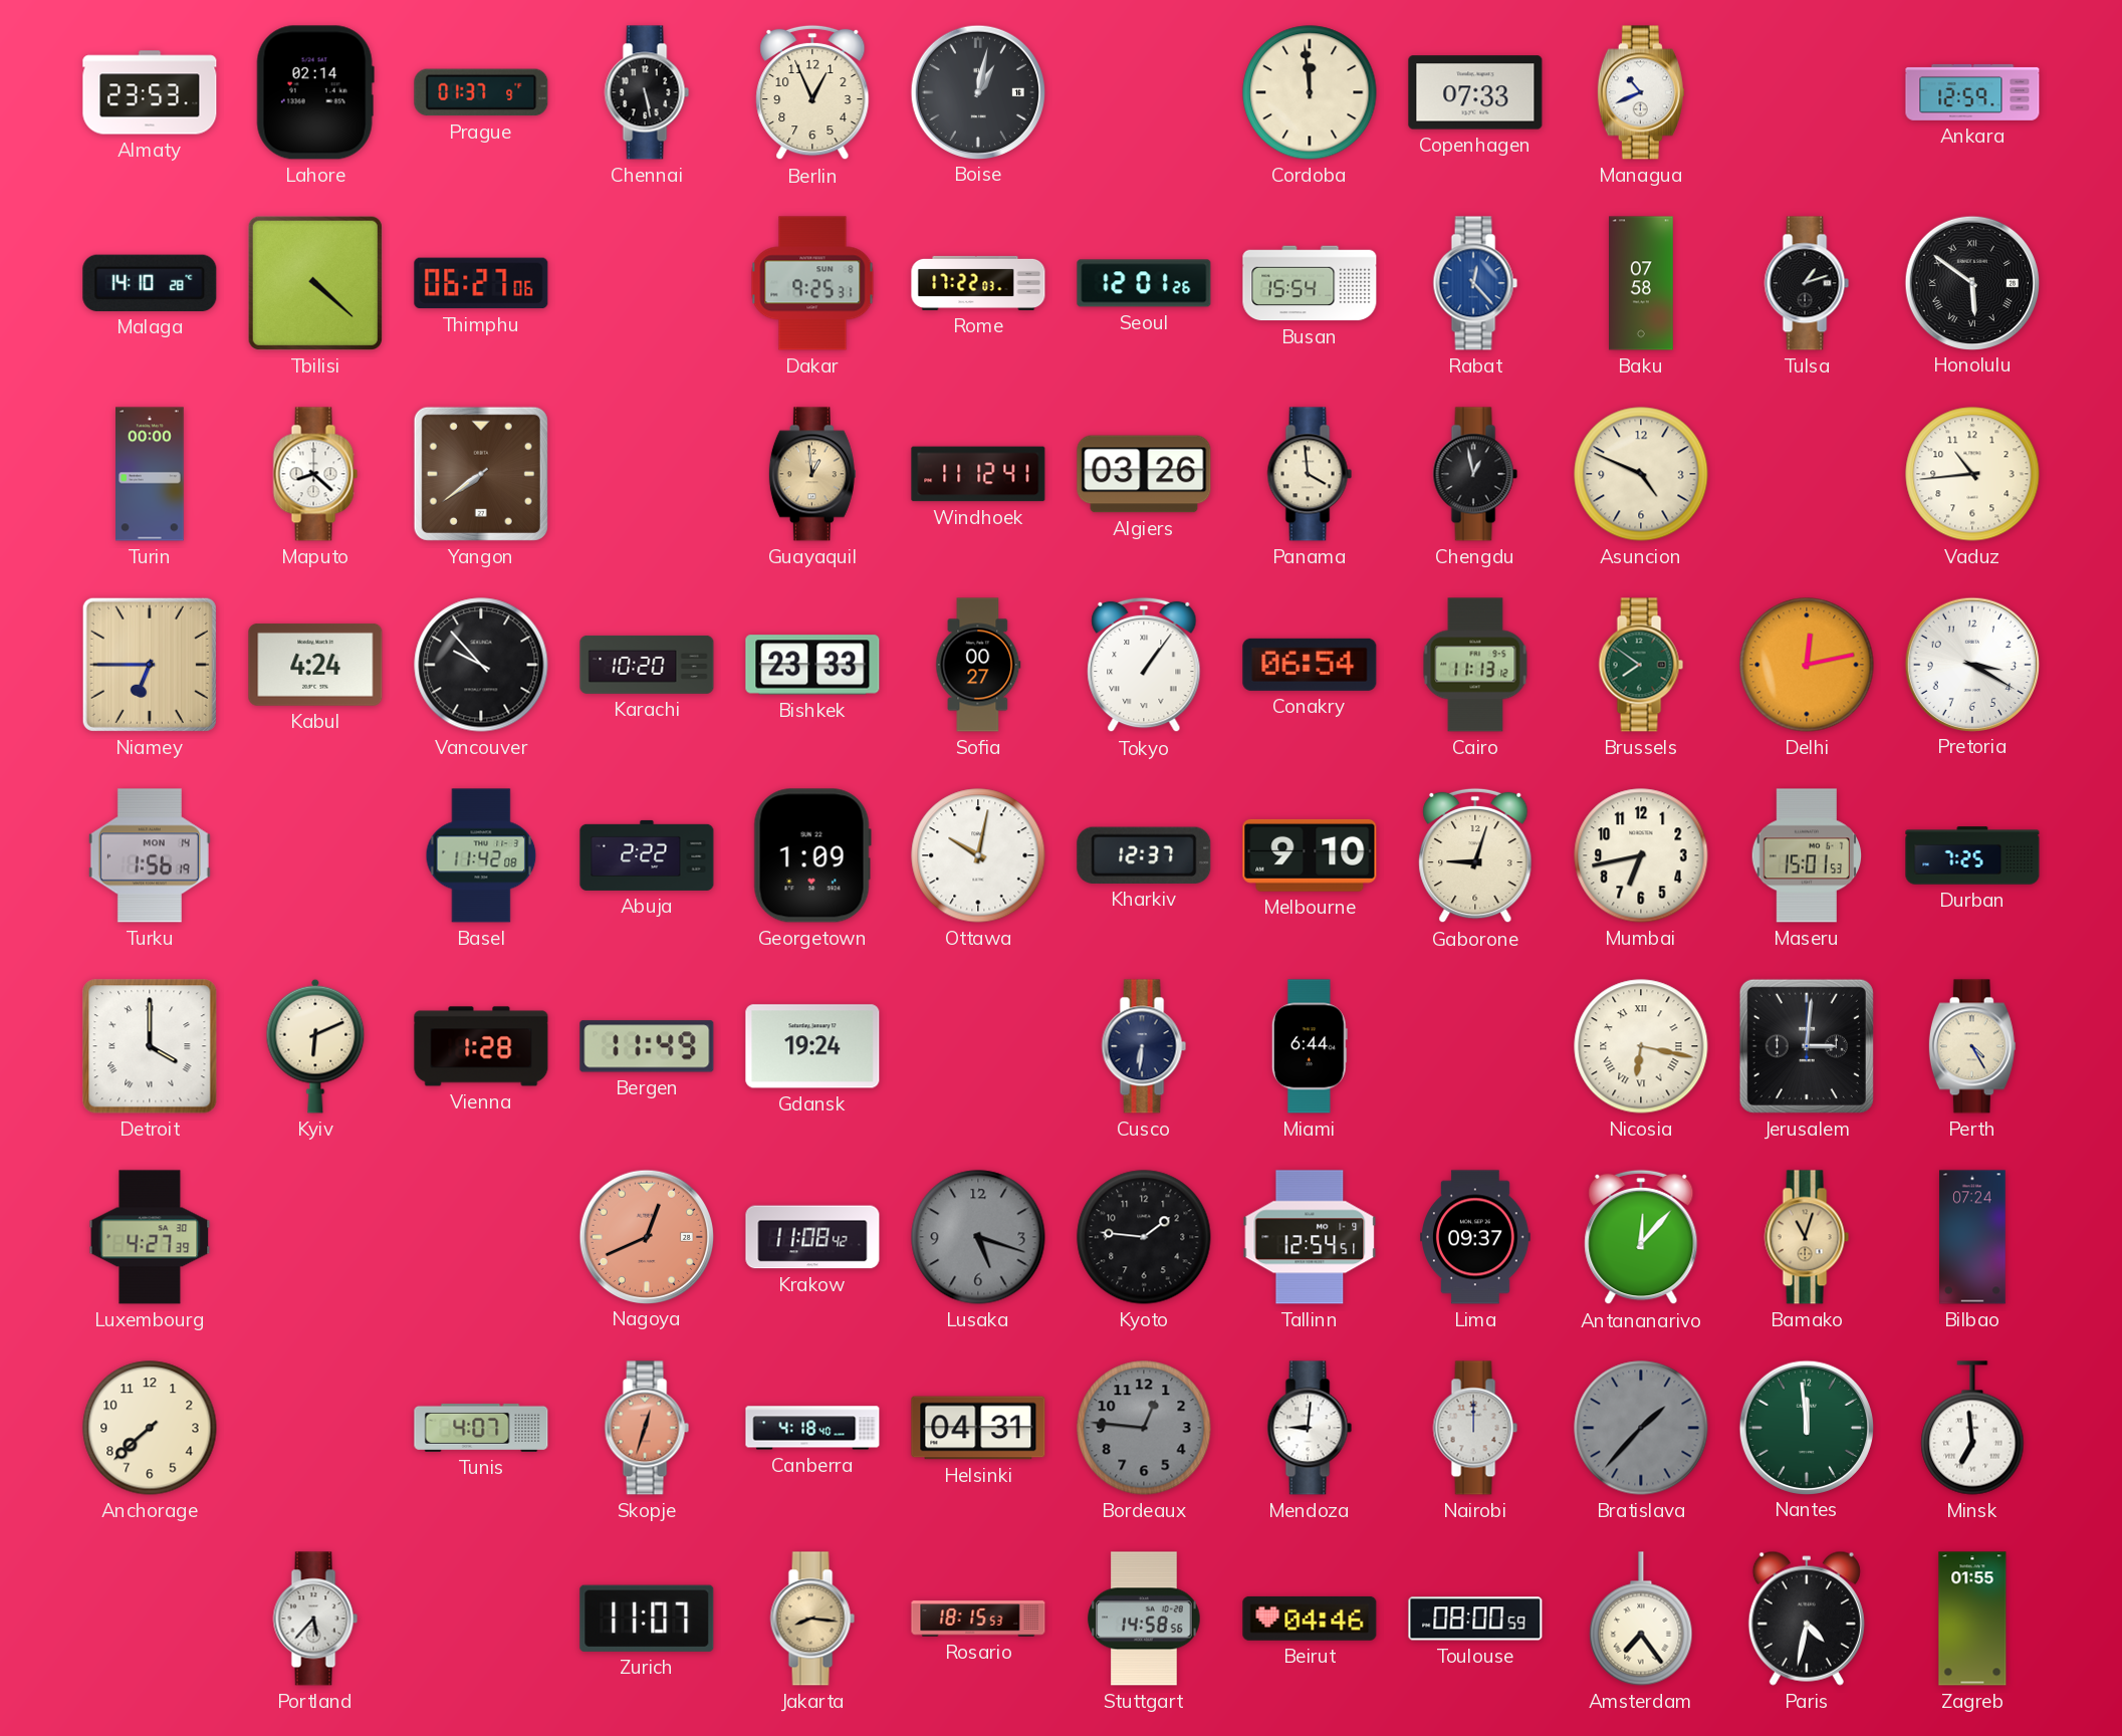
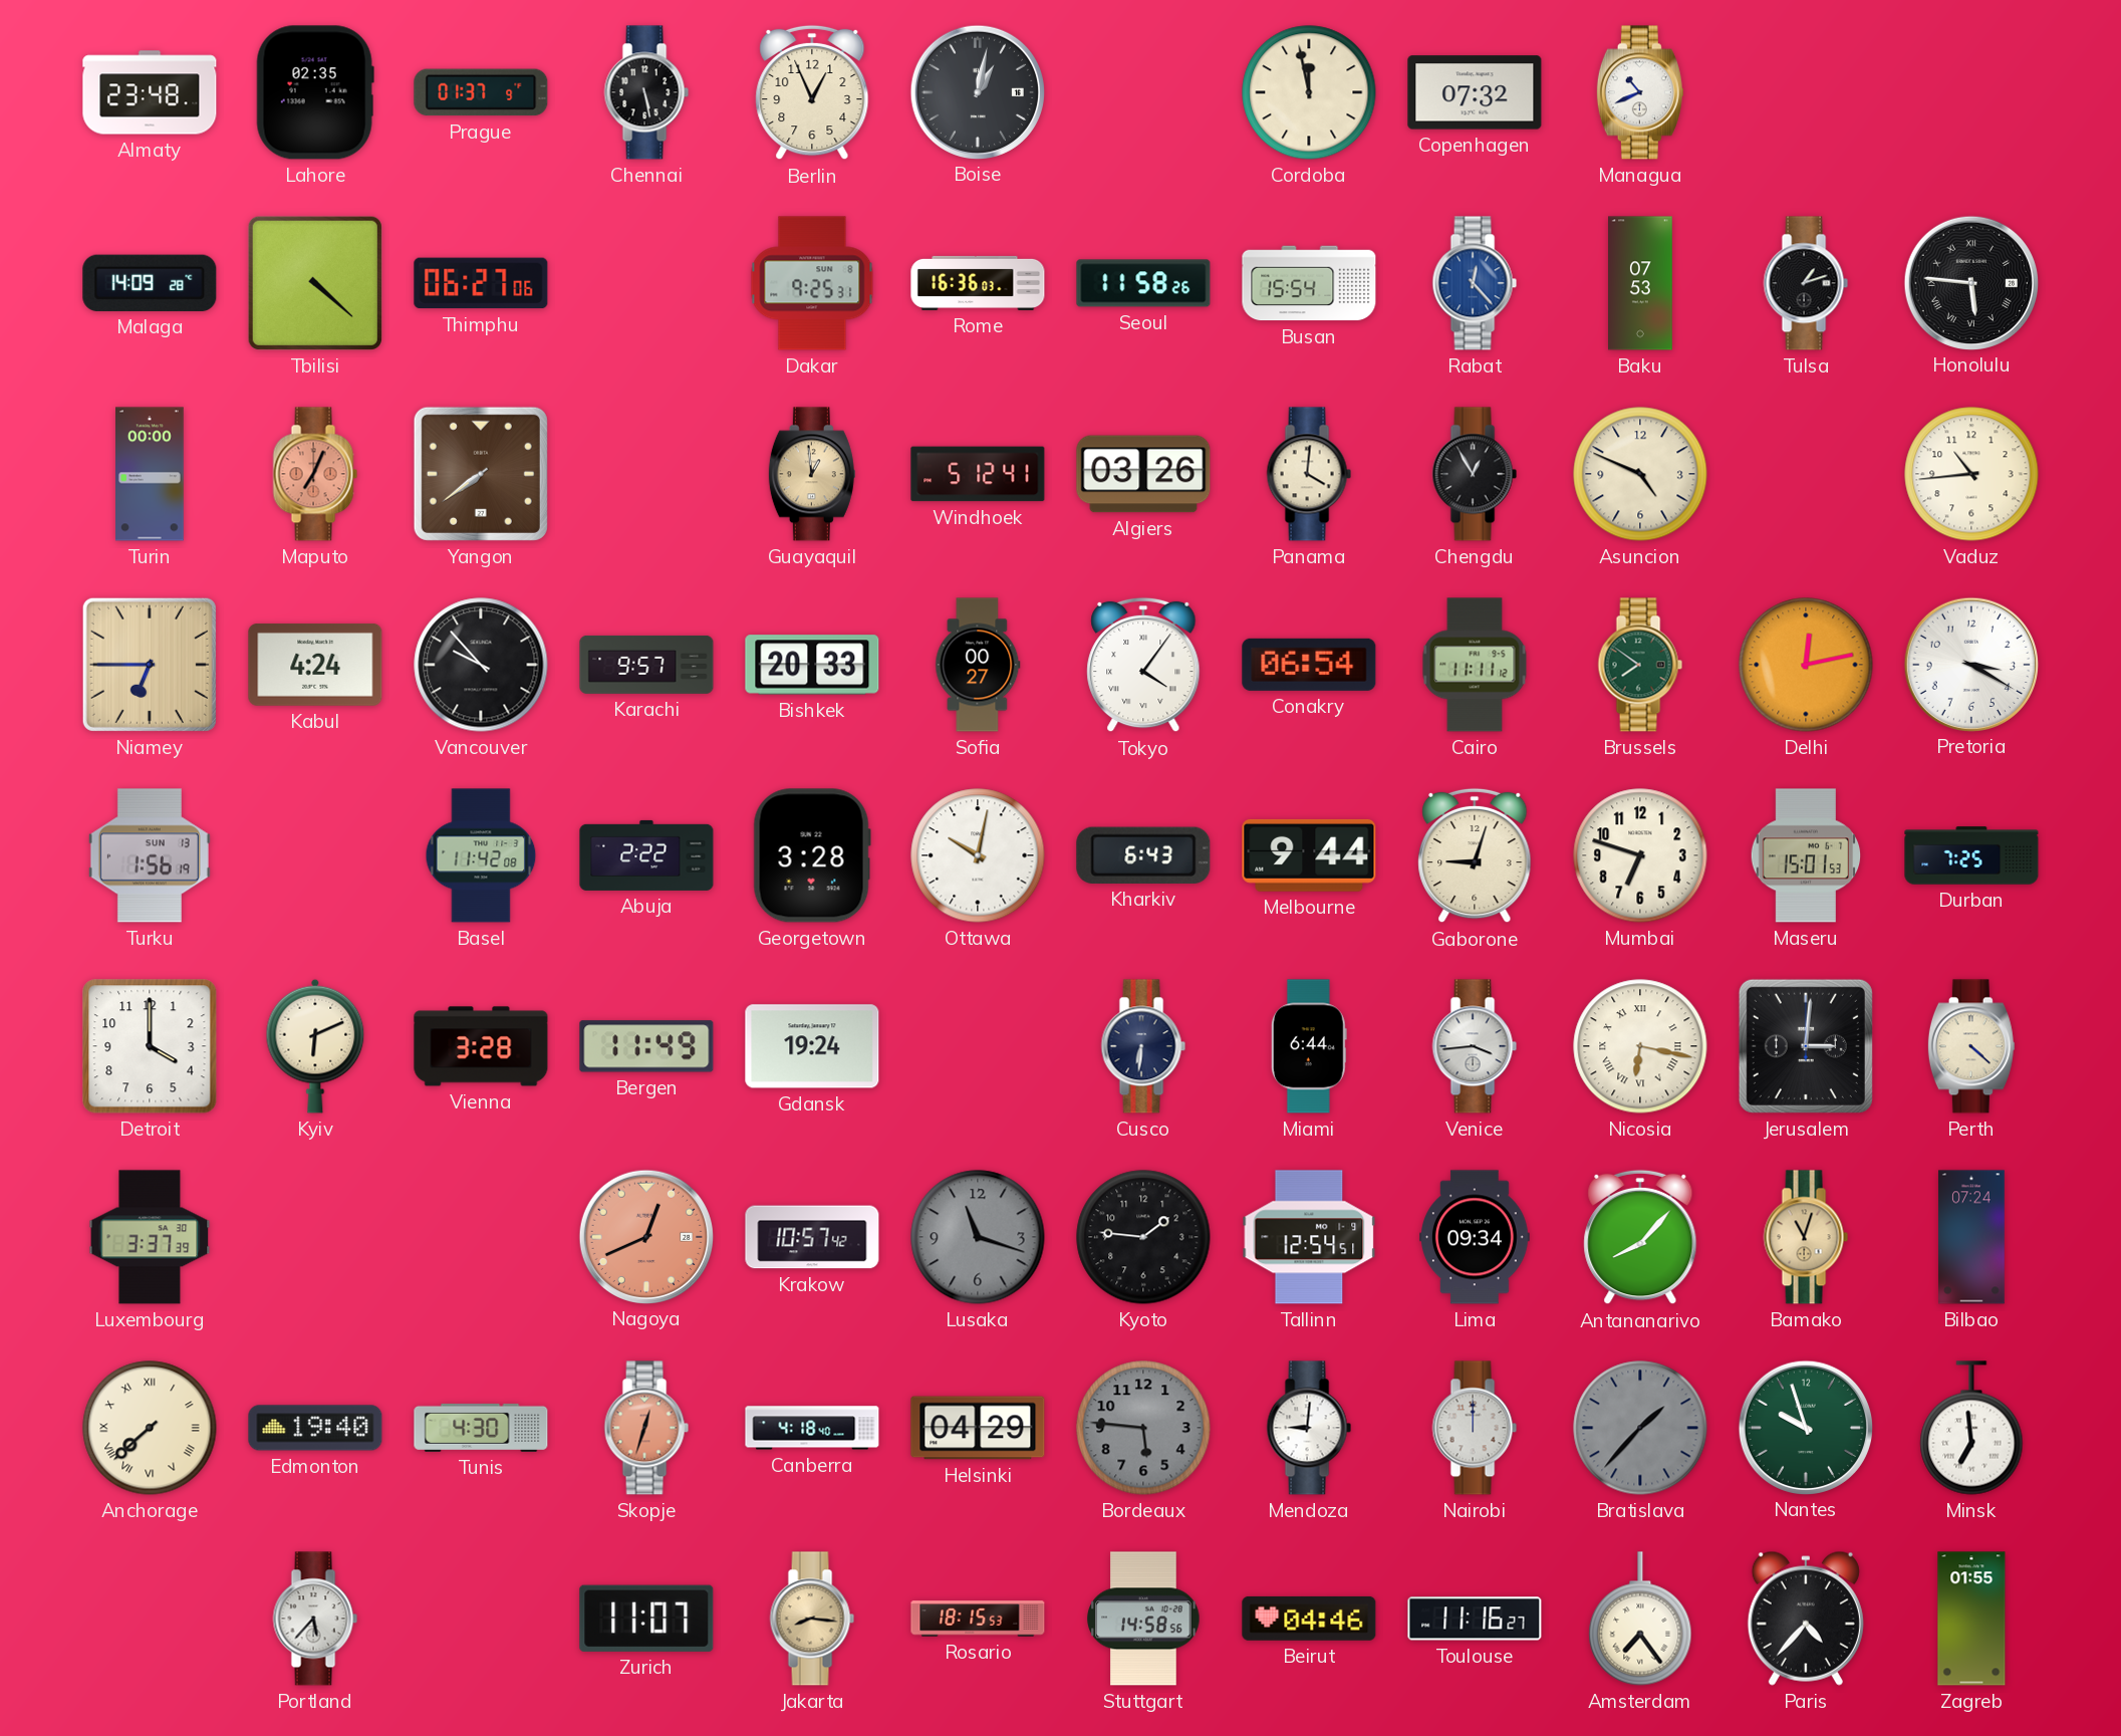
Almaty: 23:53 -> 23:48 (150, 92)
Lahore: 02:14 -> 02:35 (315, 92)
Cordoba: 11:59 -> 11:58 (1309, 92)
Copenhagen: 07:33 -> 07:32 (1475, 92)
Ankara: 12:59 -> none (1972, 92)
Malaga: 14:10 -> 14:09 (150, 283)
Rome: 17:22 -> 16:36 (978, 283)
Seoul: 12:01 -> 11:58 (1143, 283)
Baku: 07:58 -> 07:53 (1640, 283)
Honolulu: 5:51 -> 5:46 (1970, 282)
Maputo: 8:22 -> 7:04 (315, 474)
Maputo dial: white -> salmon (315, 474)
Windhoek: 11:12 -> 5:12 (978, 474)
Panama: 3:59 -> 4:01 (1309, 474)
Chengdu: 12:58 -> 12:55 (1475, 474)
Karachi: 10:20 -> 9:57 (646, 665)
Bishkek: 23:33 -> 20:33 (812, 665)
Tokyo: 1:06 -> 4:06 (1143, 665)
Cairo: 11:13 -> 11:11 (1475, 665)
Turku date: MON 14 -> SUN 13 (150, 855)
Georgetown: 1:09 -> 3:28 (812, 855)
Kharkiv: 12:37 -> 6:43 (1143, 855)
Melbourne: 9:10 -> 9:44 (1309, 855)
Mumbai: 6:43 -> 6:48 (1640, 855)
Detroit numerals: Roman -> Arabic (150, 1046)
Vienna: 1:28 -> 3:28 (481, 1046)
Venice: none -> 3:44 (1475, 1046)
Perth: 4:25 -> 4:22 (1971, 1046)
Luxembourg: 4:27 -> 3:37 (150, 1237)
Krakow: 11:08 -> 10:57 (812, 1237)
Lusaka: 5:18 -> 11:18 (978, 1237)
Lima: 09:37 -> 09:34 (1476, 1237)
Antananarivo: 12:07 -> 8:07 (1640, 1237)
Anchorage numerals: Arabic -> Roman (150, 1428)
Edmonton: none -> 19:40 (315, 1428)
Tunis: 4:07 -> 4:30 (481, 1428)
Helsinki: 04:31 -> 04:29 (978, 1428)
Bordeaux: 12:46 -> 5:46 (1143, 1428)
Nantes: 11:59 -> 9:57 (1805, 1427)
Toulouse: 08:00 -> 11:16 (1475, 1619)
Paris: 4:32 -> 4:37 (1806, 1619)
